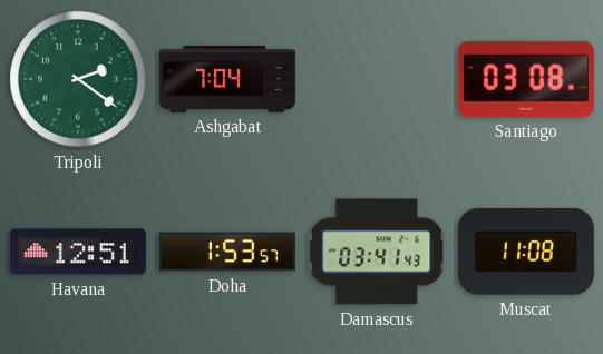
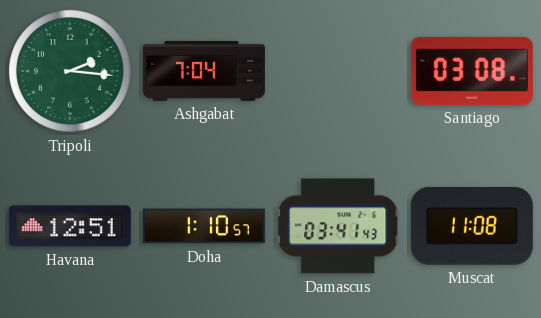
Tripoli: 2:21 -> 2:16 (70, 71)
Doha: 1:53 -> 1:10 (204, 226)
